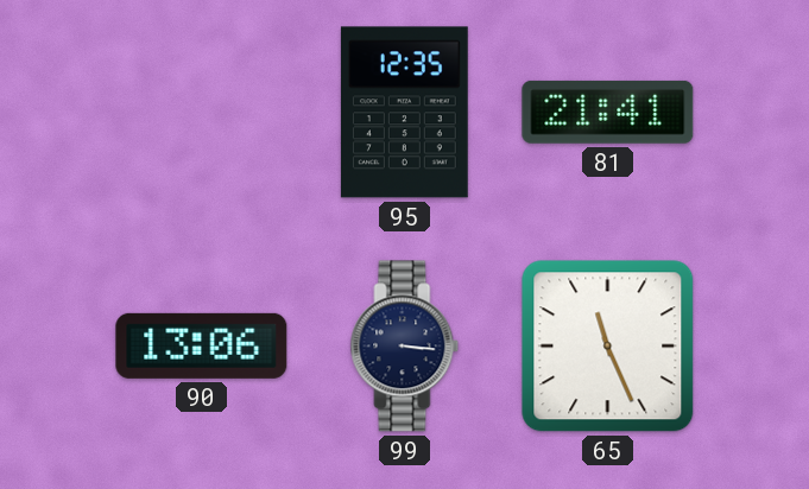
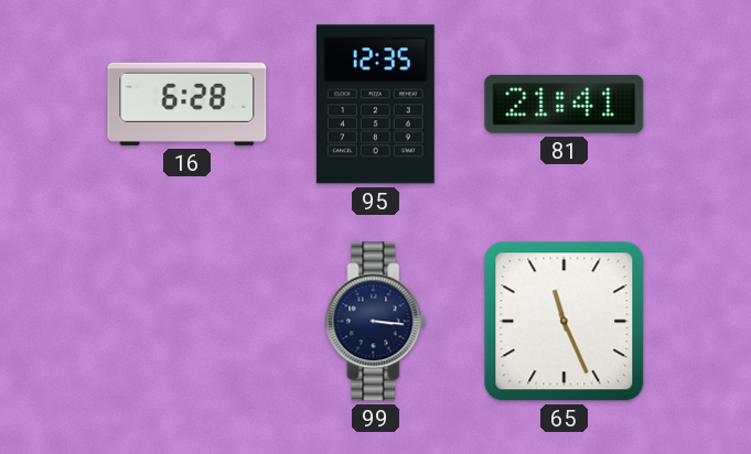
16: none -> 6:28 (187, 104)
90: 13:06 -> none (202, 345)
